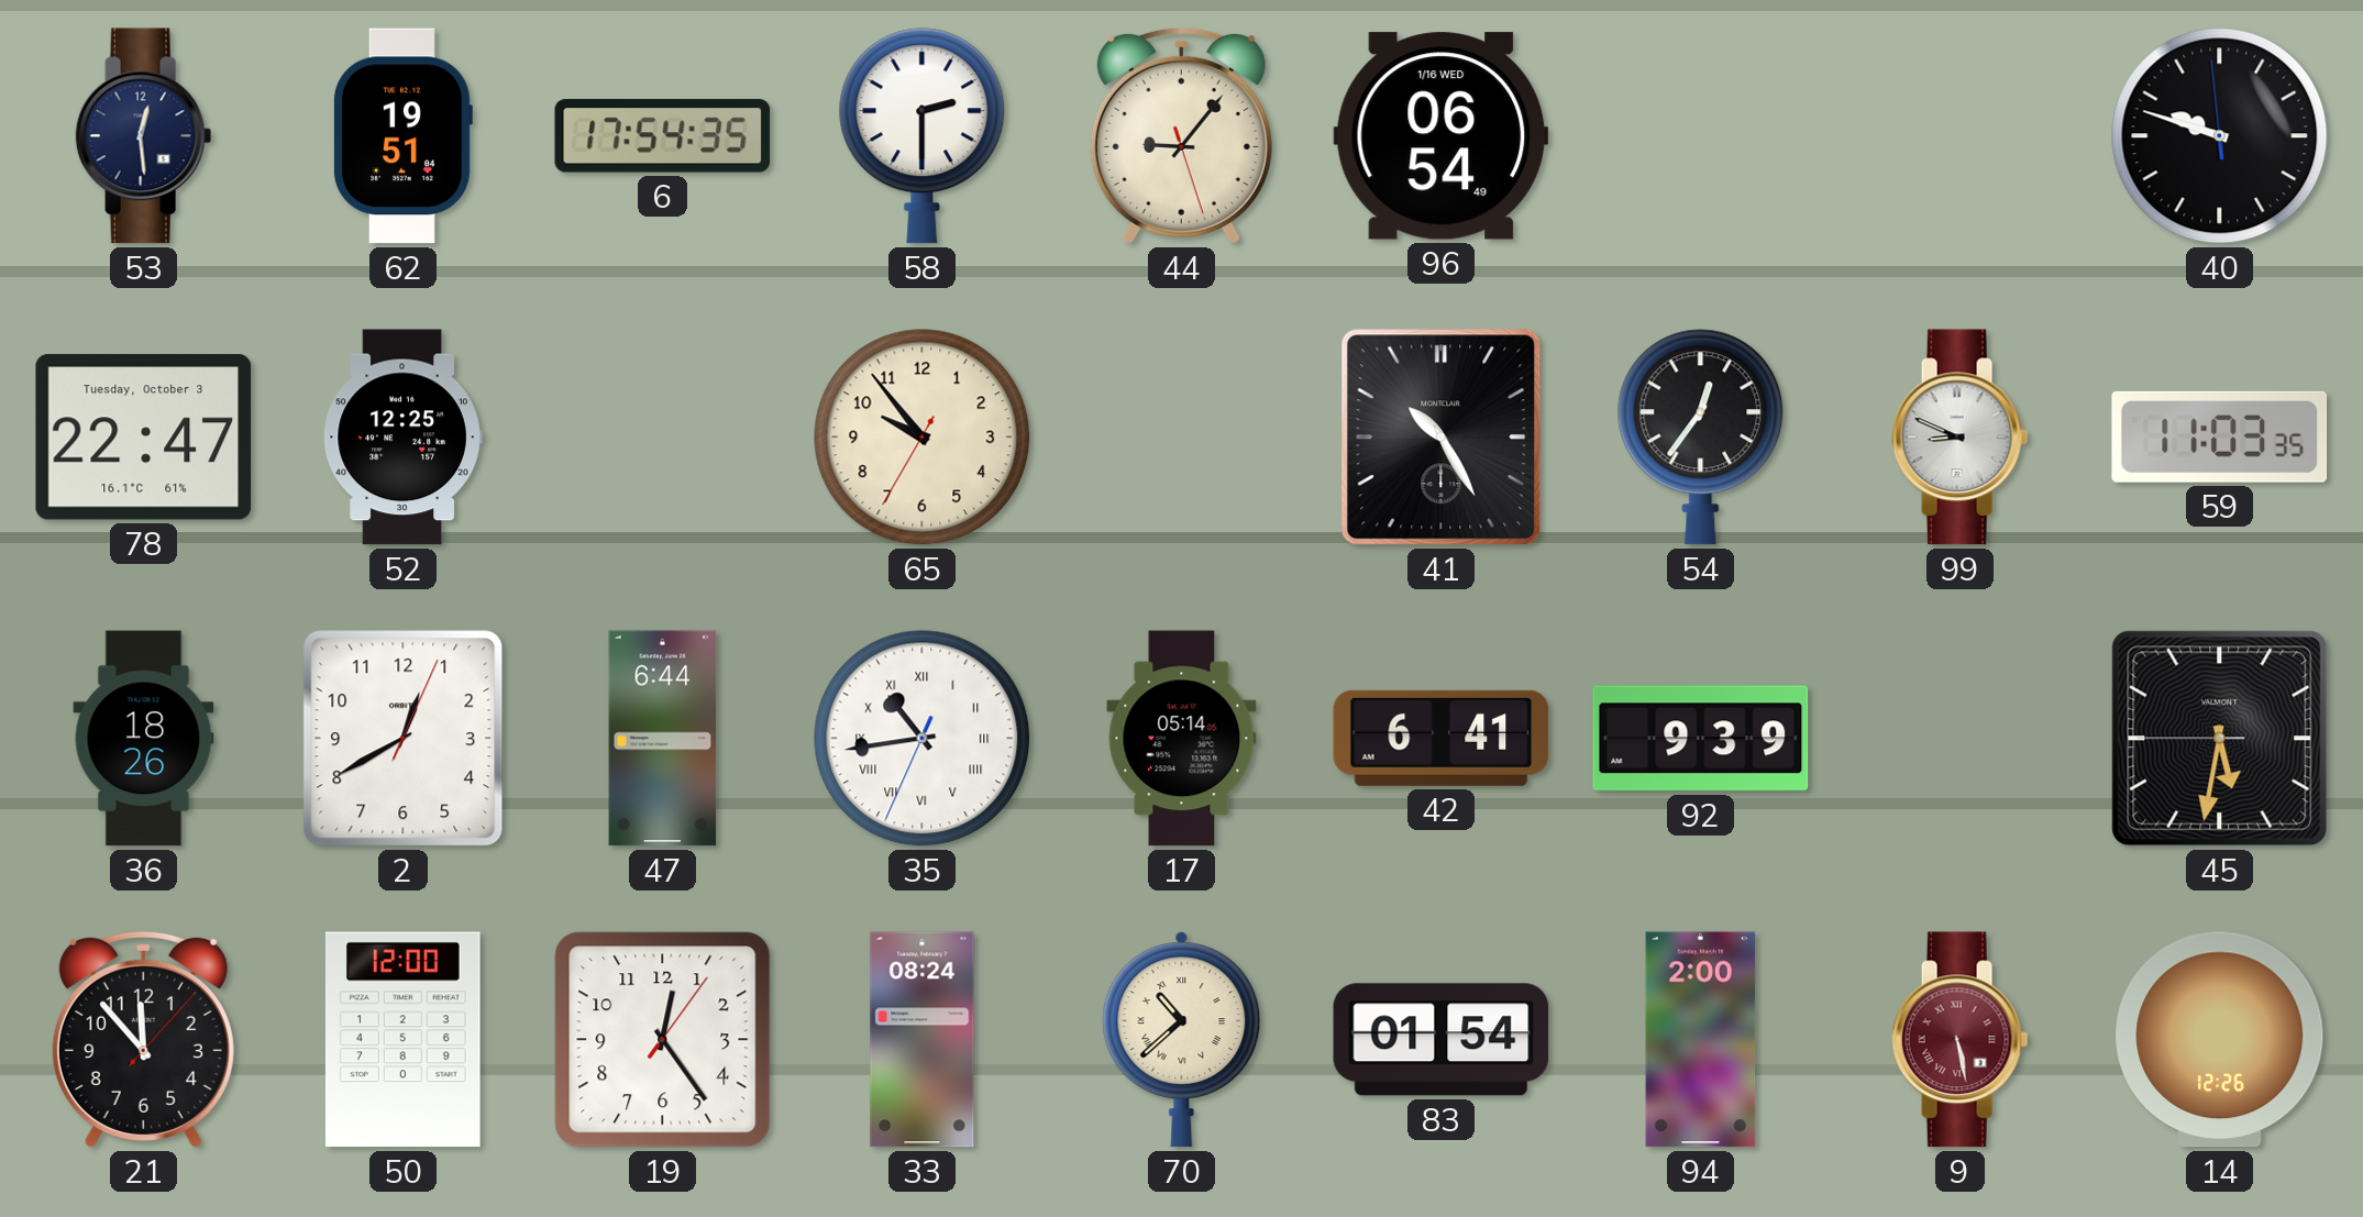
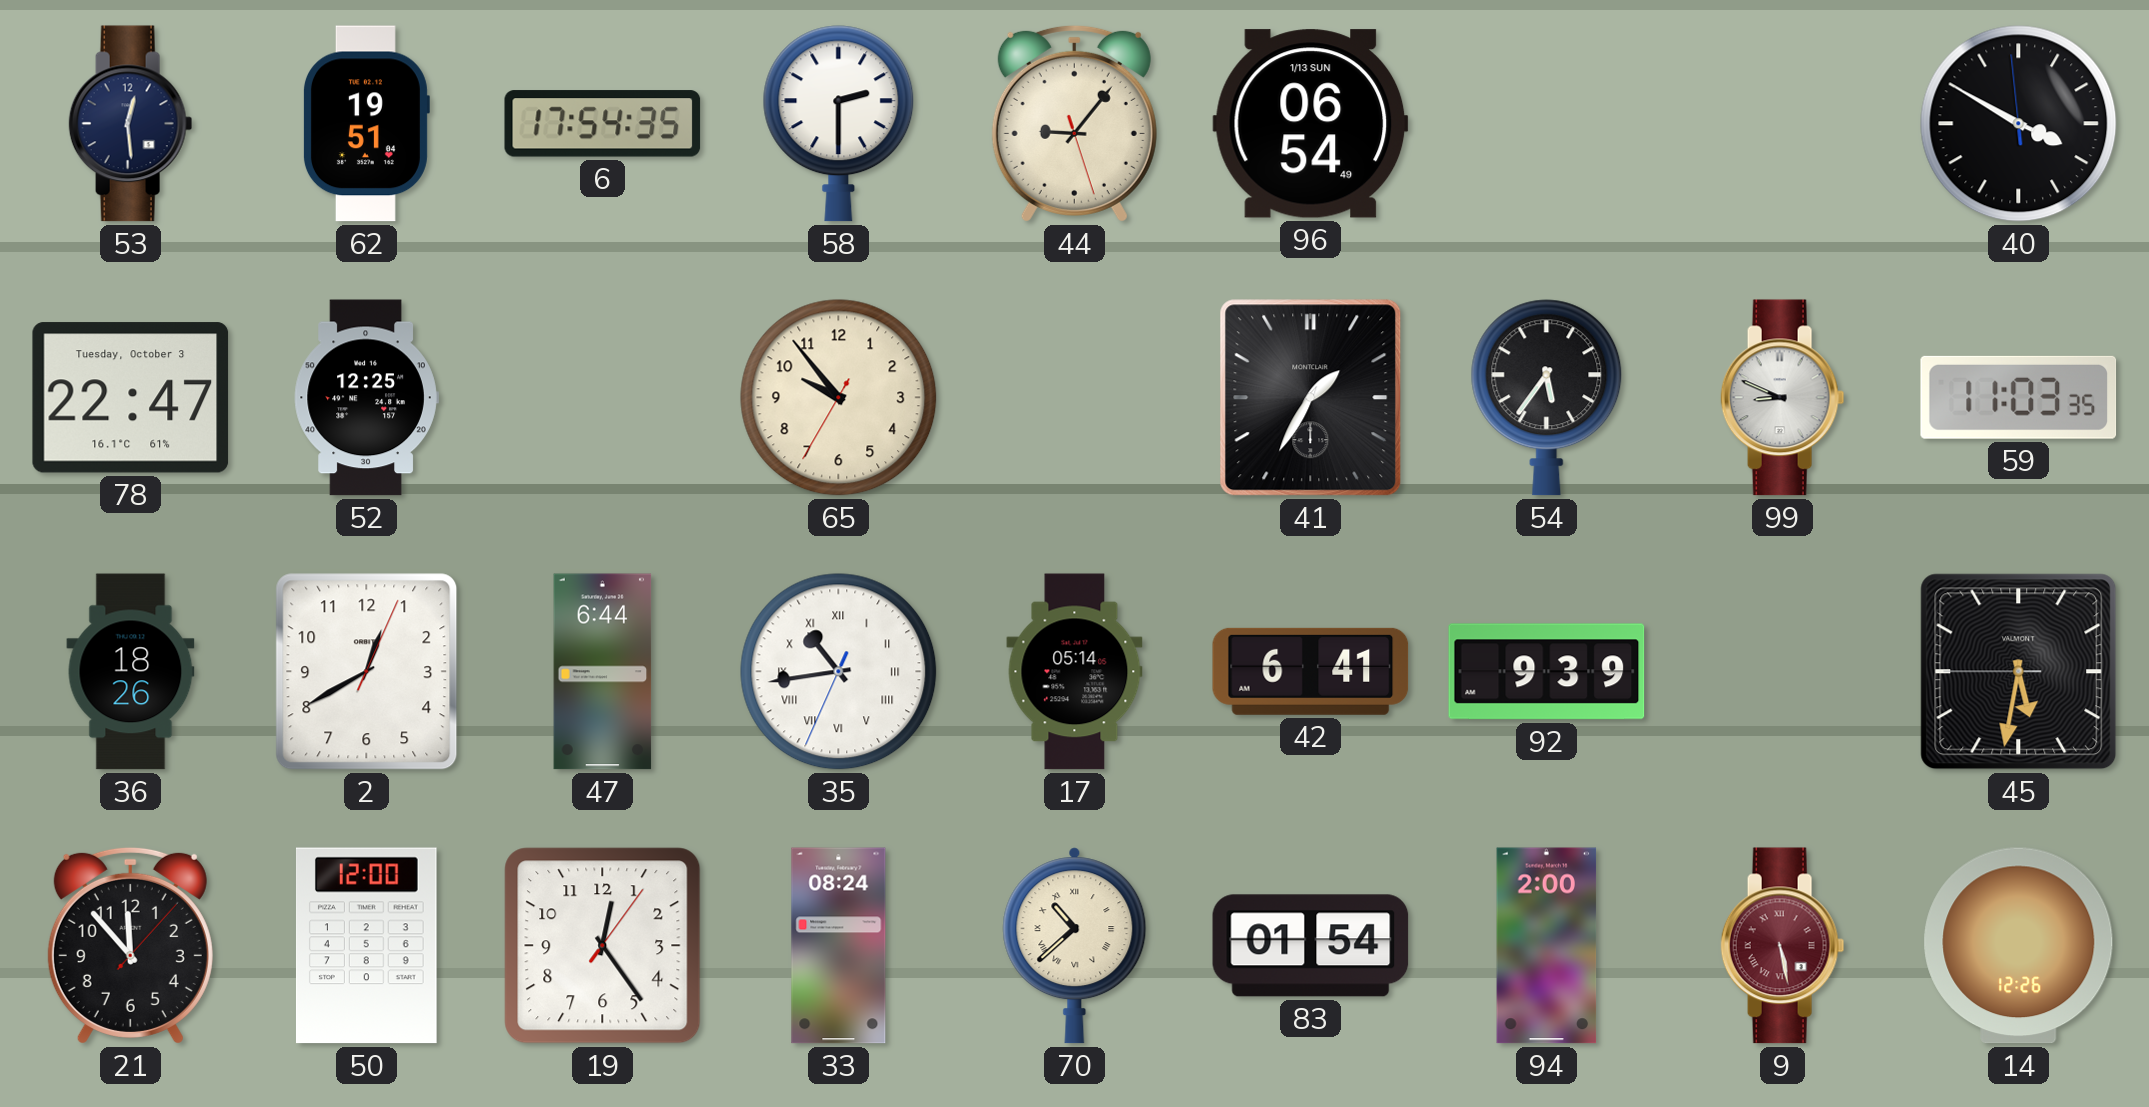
96 date: 1/16 WED -> 1/13 SUN (1311, 124)
40: 9:47 -> 3:49 (2019, 124)
41: 10:25 -> 1:35 (1311, 398)
54: 12:36 -> 5:36 (1547, 398)
